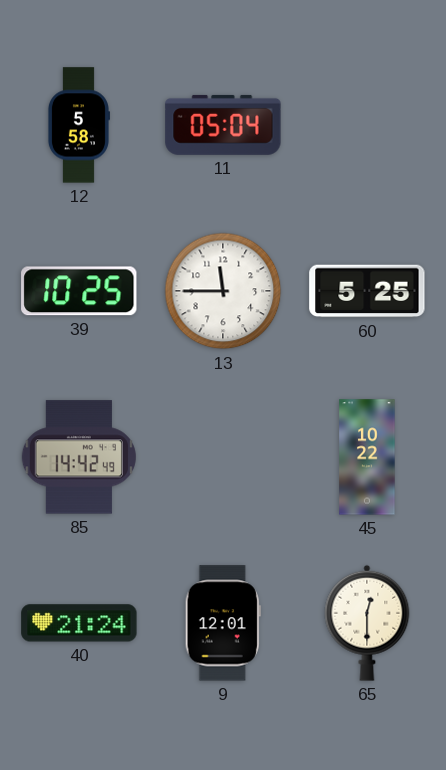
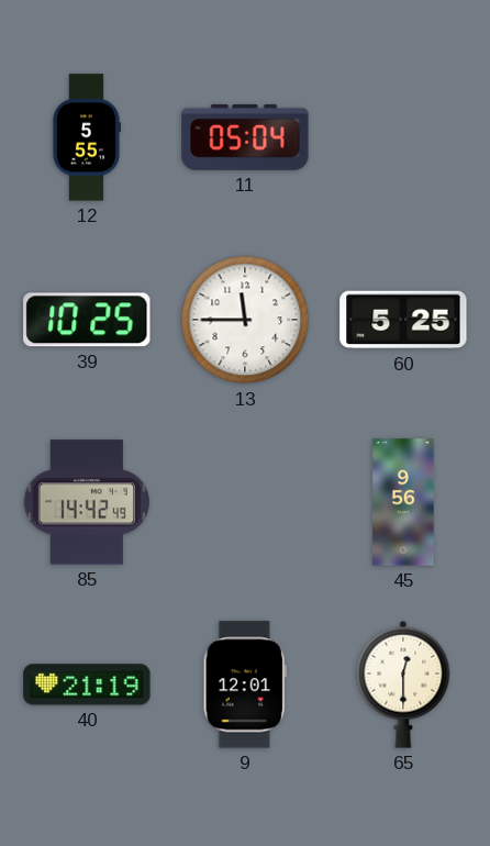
12: 5:58 -> 5:55 (86, 137)
45: 10:22 -> 9:56 (403, 502)
40: 21:24 -> 21:19 (87, 684)
